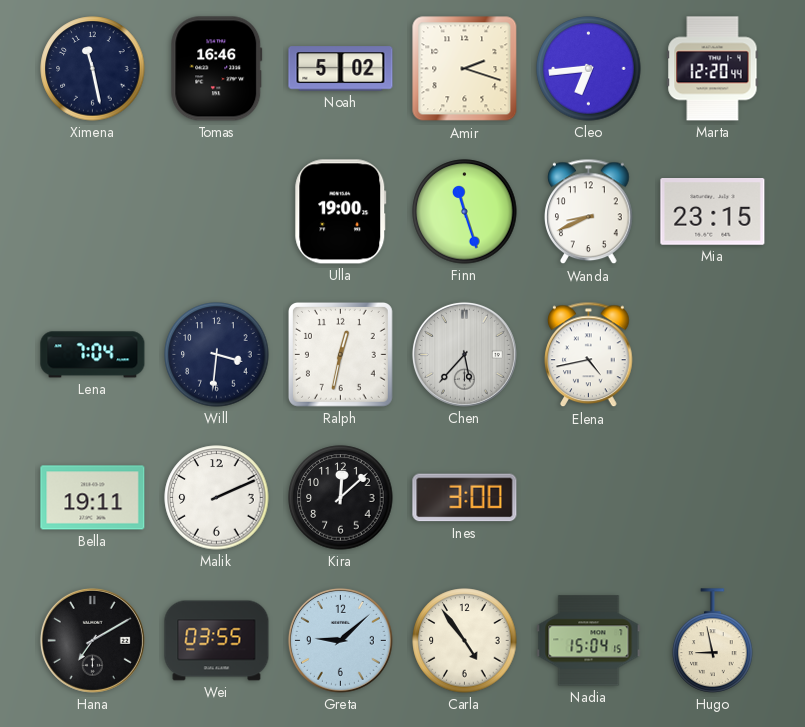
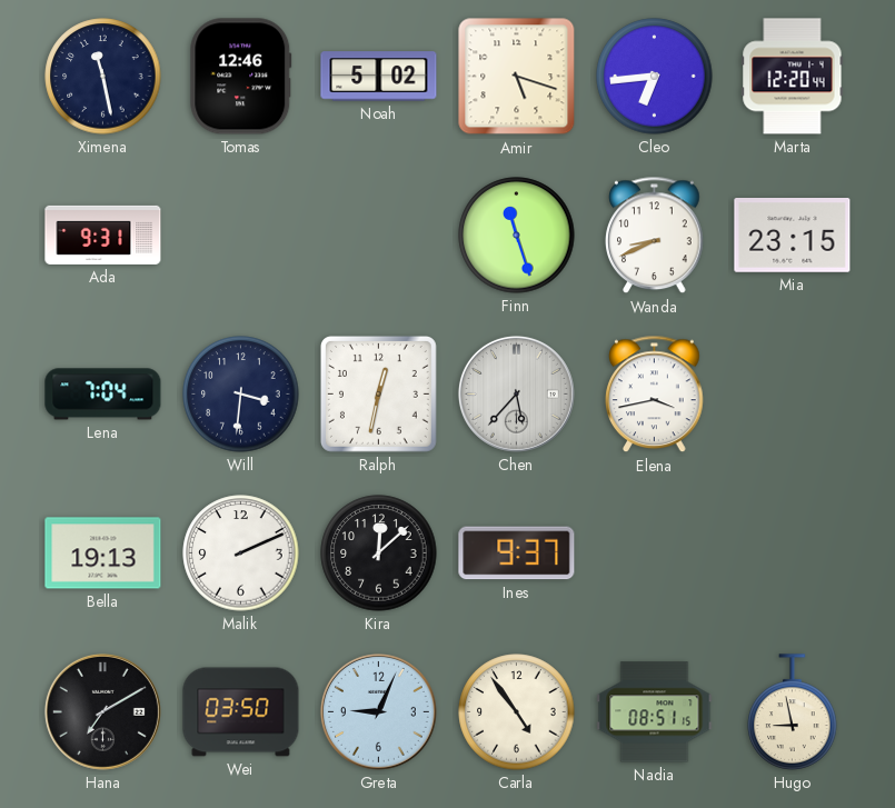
Tomas: 16:46 -> 12:46 (241, 77)
Amir: 2:18 -> 5:18 (517, 77)
Ada: none -> 9:31 (103, 235)
Ulla: 19:00 -> none (341, 212)
Elena: 4:43 -> 3:43 (655, 395)
Bella: 19:11 -> 19:13 (103, 553)
Ines: 3:00 -> 9:37 (517, 553)
Wei: 03:55 -> 03:50 (241, 712)
Greta: 9:08 -> 9:04 (378, 711)
Nadia: 15:04 -> 08:51 (655, 712)
